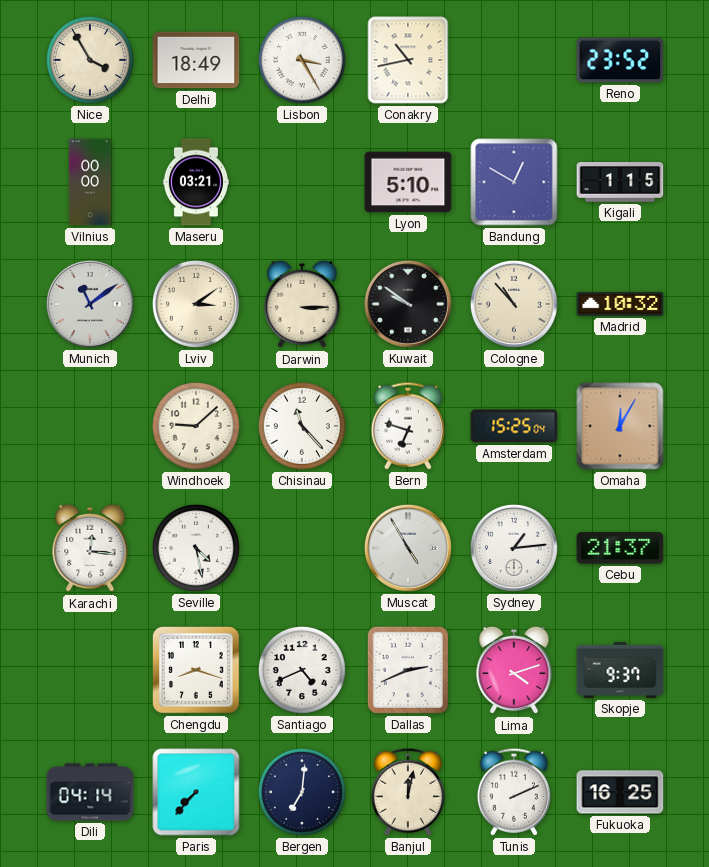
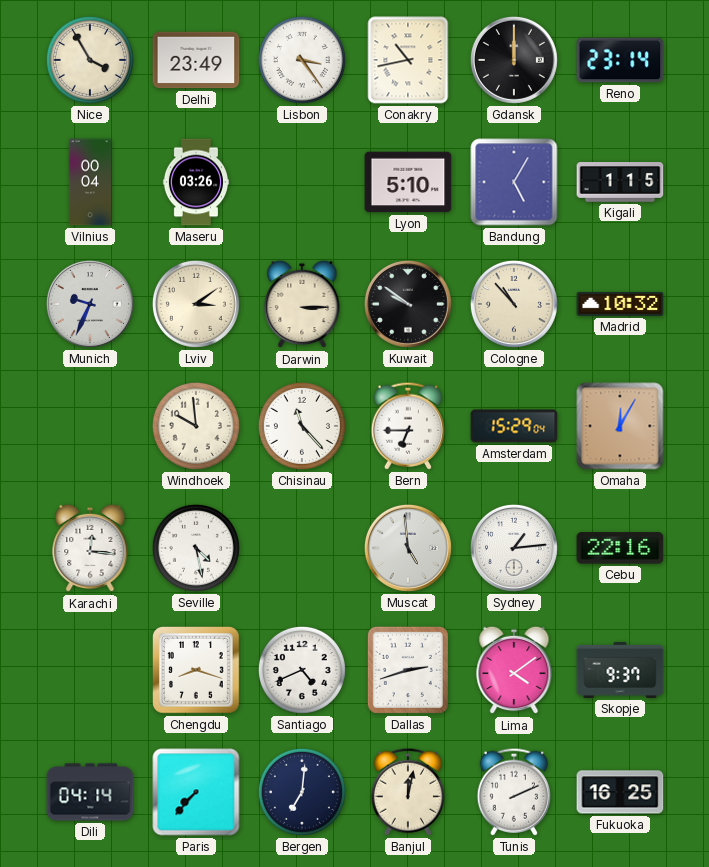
Delhi: 18:49 -> 23:49 (196, 60)
Lisbon: 3:25 -> 3:24 (302, 60)
Gdansk: none -> 12:00 (514, 60)
Reno: 23:52 -> 23:14 (620, 60)
Vilnius: 00:00 -> 00:04 (90, 182)
Maseru: 03:21 -> 03:26 (196, 182)
Bandung: 12:50 -> 5:05 (514, 182)
Munich: 11:09 -> 9:34 (90, 304)
Windhoek: 9:08 -> 9:59 (196, 426)
Bern: 6:48 -> 6:45 (407, 426)
Amsterdam: 15:25 -> 15:29 (514, 426)
Muscat: 4:55 -> 4:59 (408, 548)
Cebu: 21:37 -> 22:16 (620, 548)
Dallas: 2:41 -> 2:42 (408, 670)
Lima: 4:12 -> 4:09 (514, 670)
